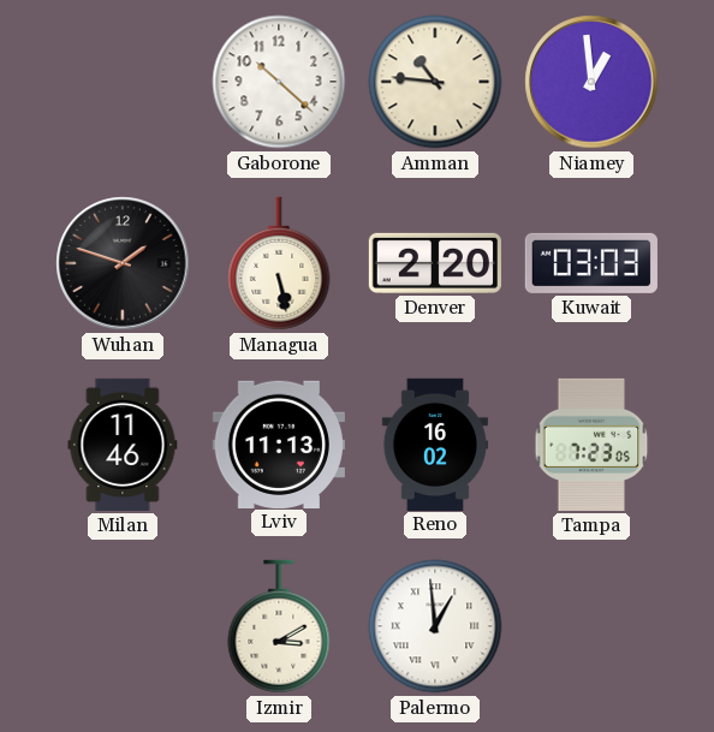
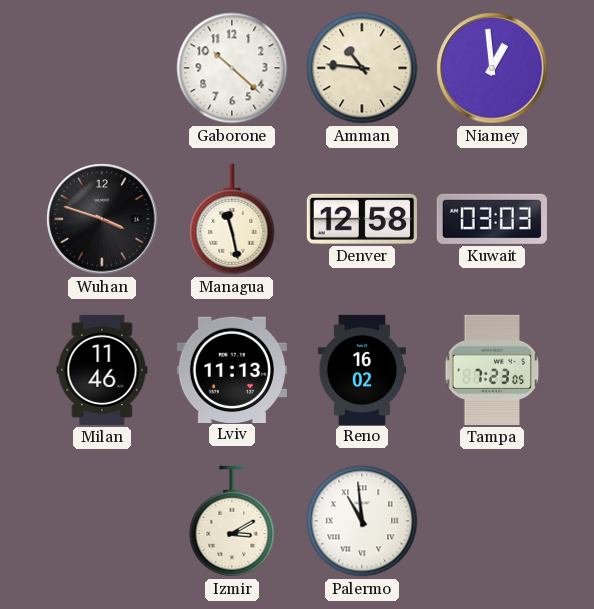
Wuhan: 1:48 -> 3:48 (102, 219)
Managua: 5:28 -> 11:28 (232, 219)
Denver: 2:20 -> 12:58 (362, 219)
Palermo: 12:59 -> 10:59 (362, 521)
